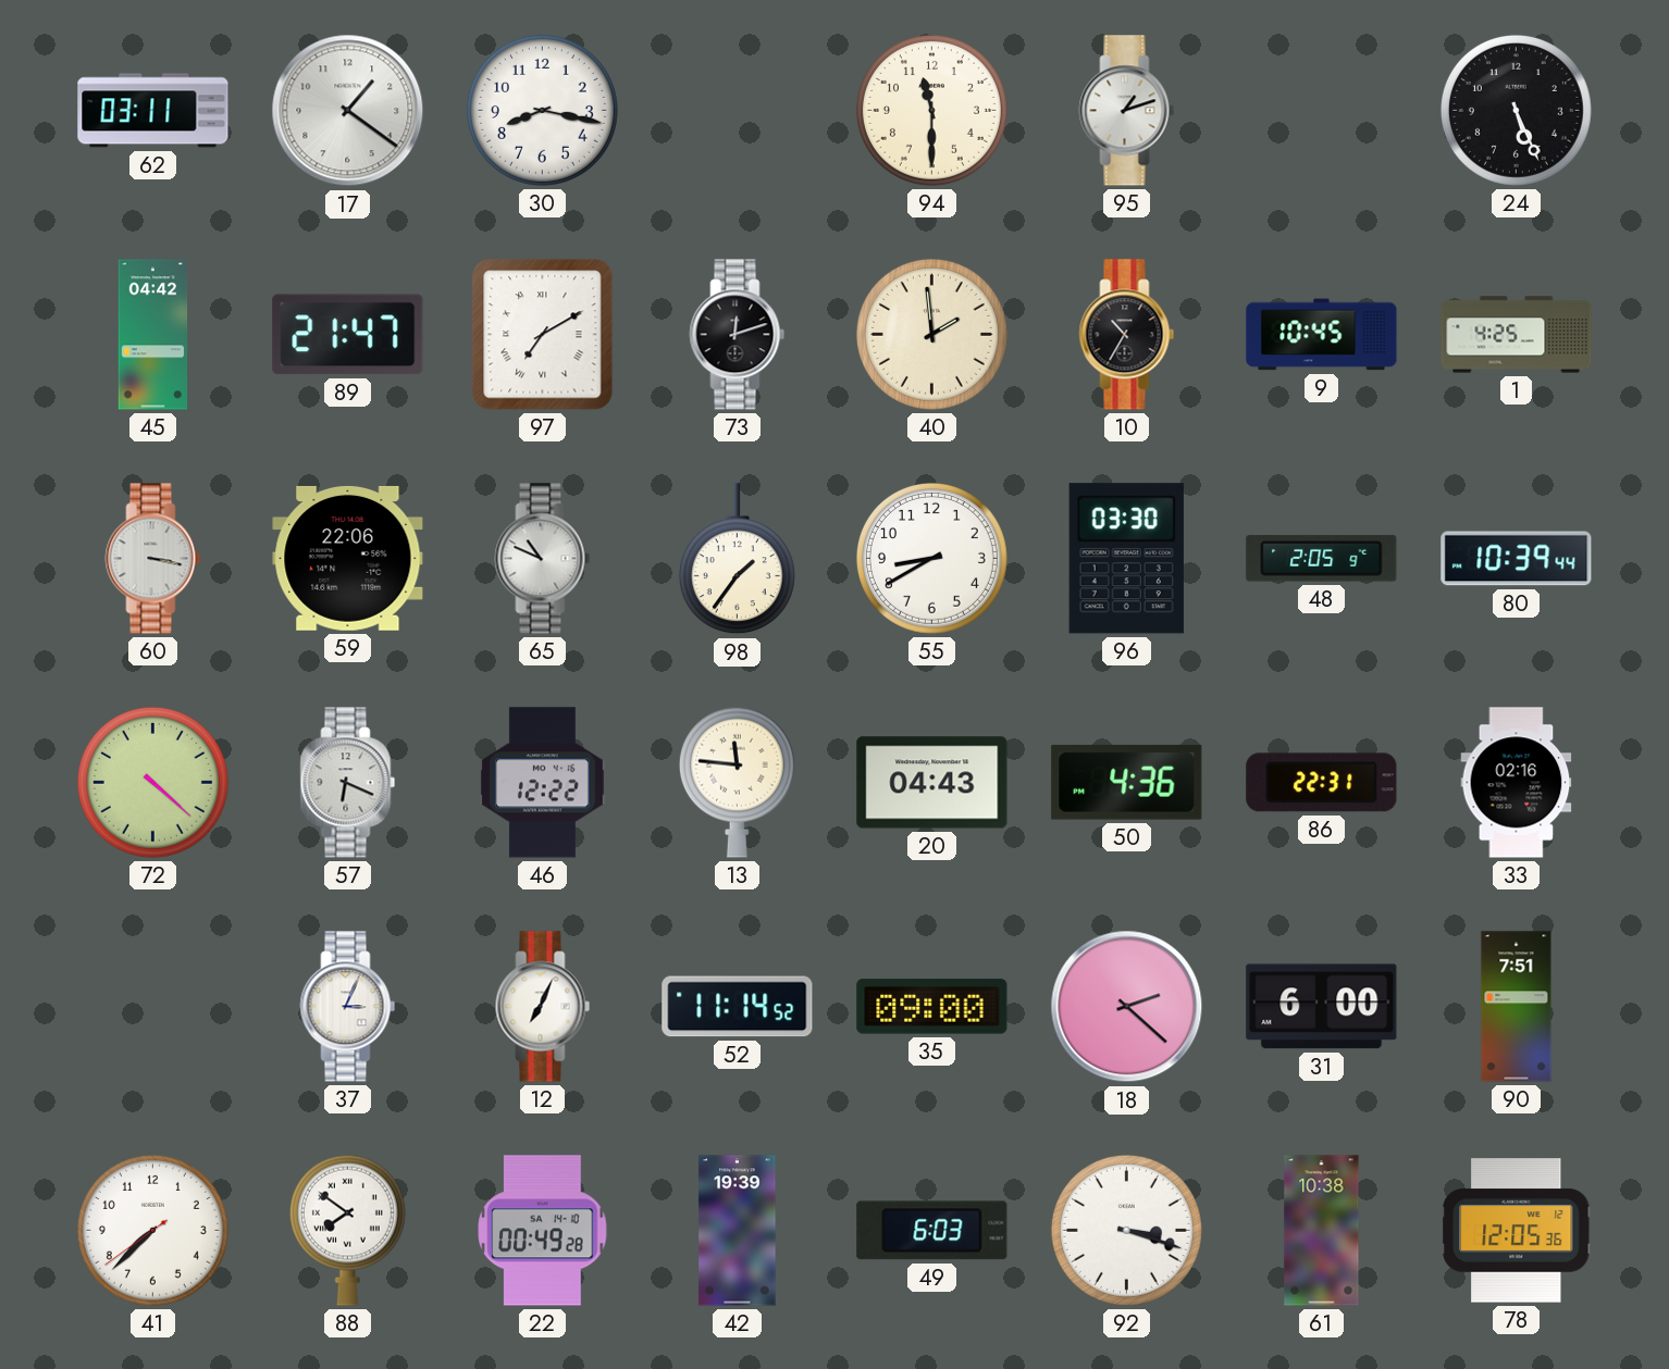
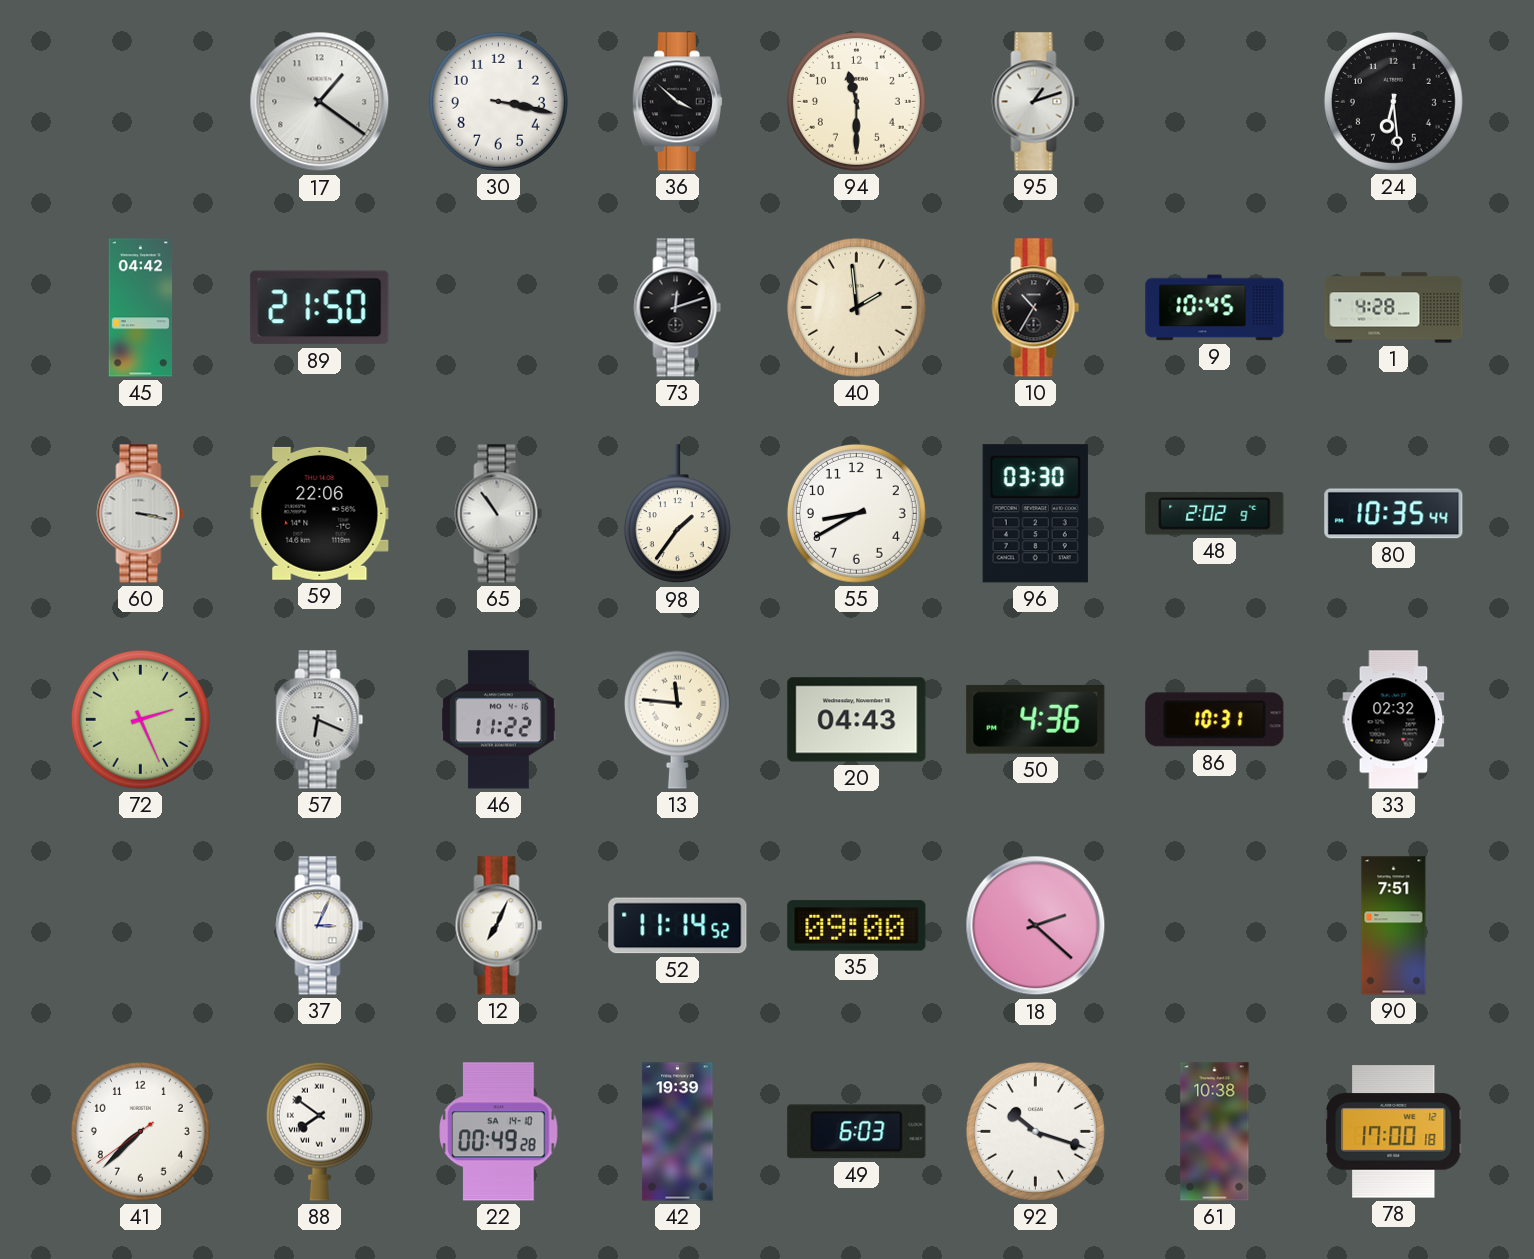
62: 03:11 -> none (153, 111)
30: 8:17 -> 3:17 (498, 101)
36: none -> 3:52 (677, 102)
24: 5:26 -> 6:29 (1393, 101)
89: 21:47 -> 21:50 (320, 308)
97: 7:10 -> none (543, 335)
1: 4:25 -> 4:28 (1394, 308)
65: 10:49 -> 10:54 (499, 514)
48: 2:05 -> 2:02 (1215, 514)
80: 10:39 -> 10:35 (1394, 514)
72: 4:22 -> 2:26 (140, 719)
46: 12:22 -> 11:22 (499, 720)
86: 22:31 -> 10:31 (1215, 720)
33: 02:16 -> 02:32 (1394, 720)
31: 6:00 -> none (1322, 1007)
92: 3:18 -> 10:18 (1035, 1131)
78: 12:05 -> 17:00 (1393, 1132)
